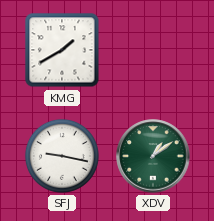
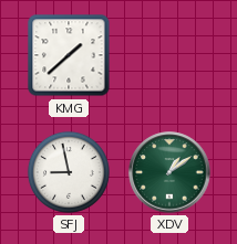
KMG: 1:40 -> 1:38 (69, 55)
SFJ: 9:17 -> 8:58 (69, 172)
